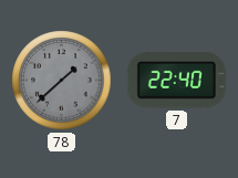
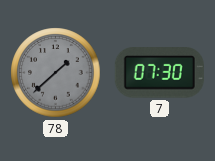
7: 22:40 -> 07:30 (159, 73)
